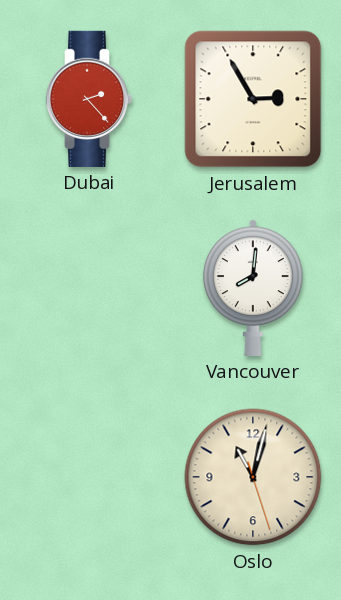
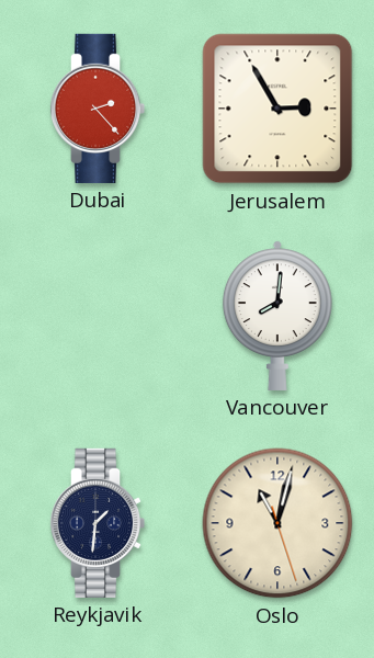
Reykjavik: none -> 1:31 (98, 523)
